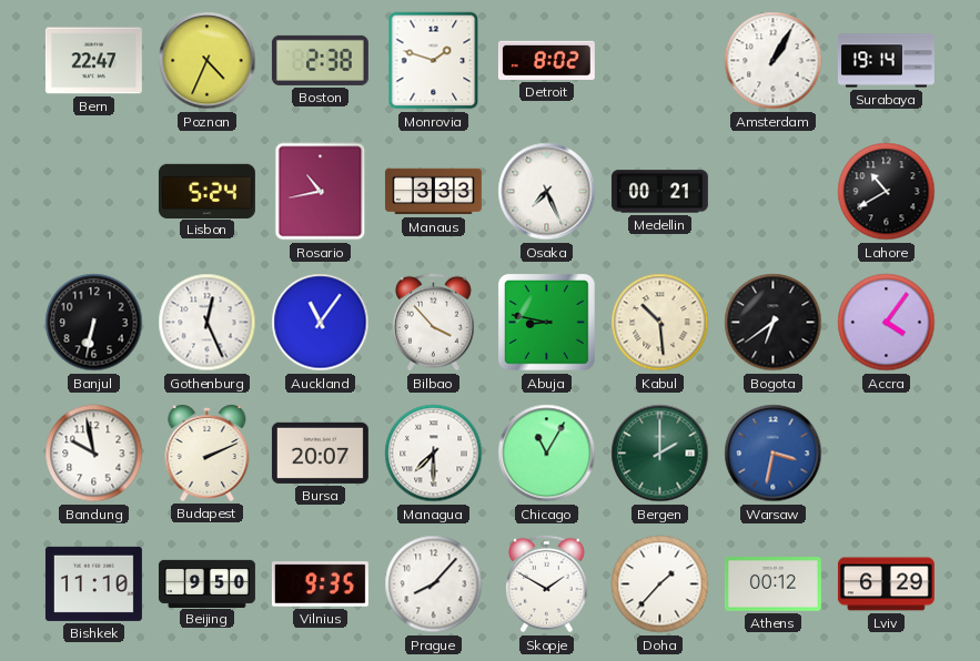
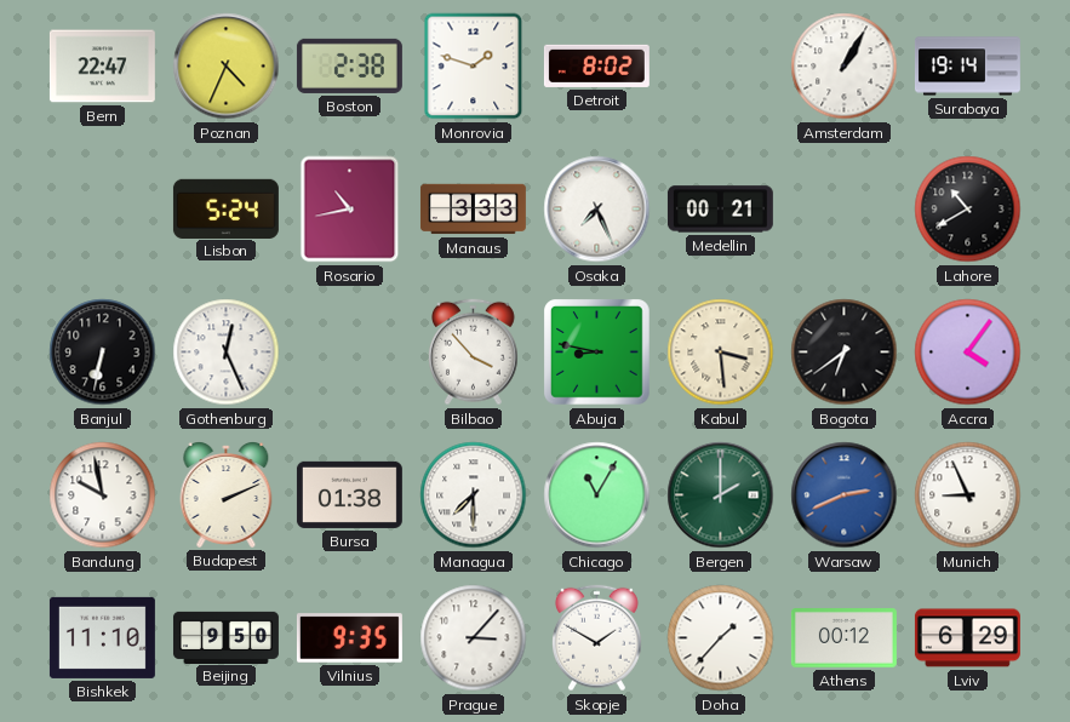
Auckland: 11:06 -> none (321, 323)
Kabul: 10:29 -> 3:29 (721, 353)
Bursa: 20:07 -> 01:38 (349, 494)
Warsaw: 3:32 -> 2:41 (845, 495)
Munich: none -> 8:56 (968, 495)
Prague: 8:07 -> 3:07 (474, 638)
